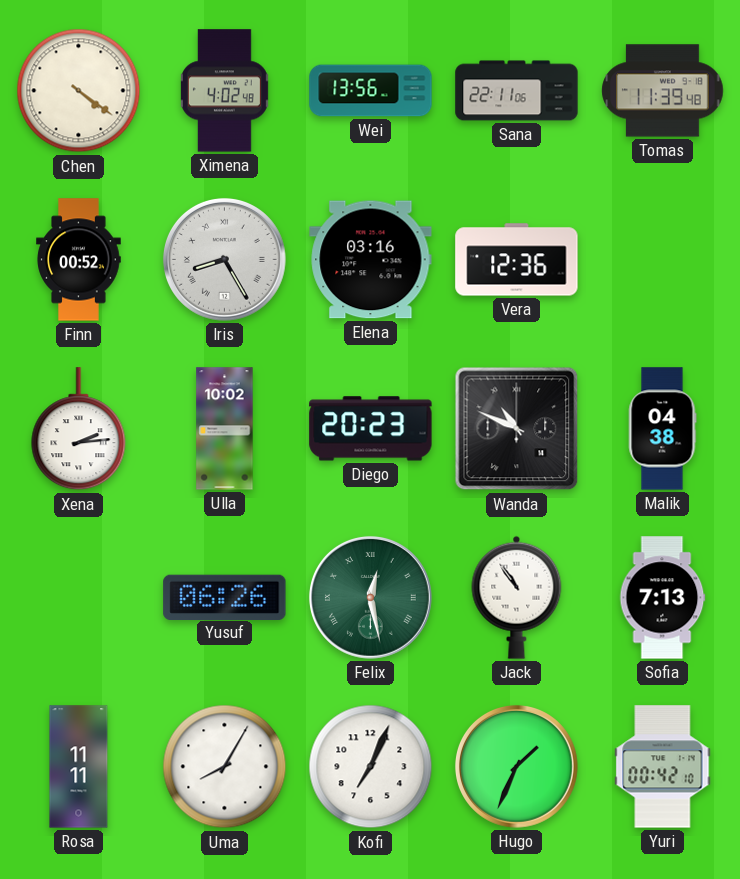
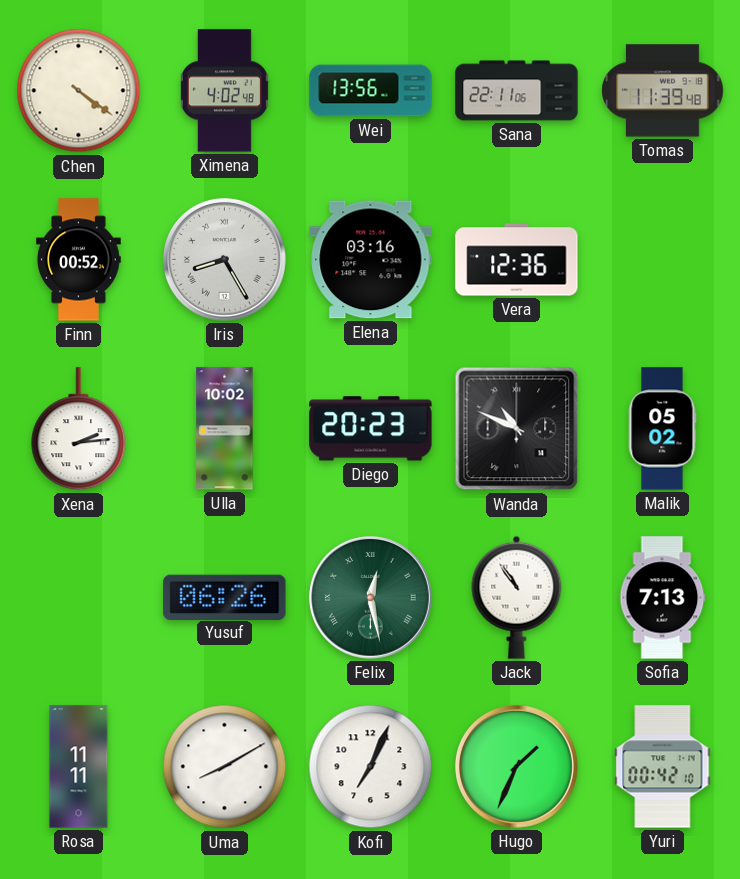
Malik: 04:38 -> 05:02 (662, 429)
Uma: 8:05 -> 8:10 (225, 767)
